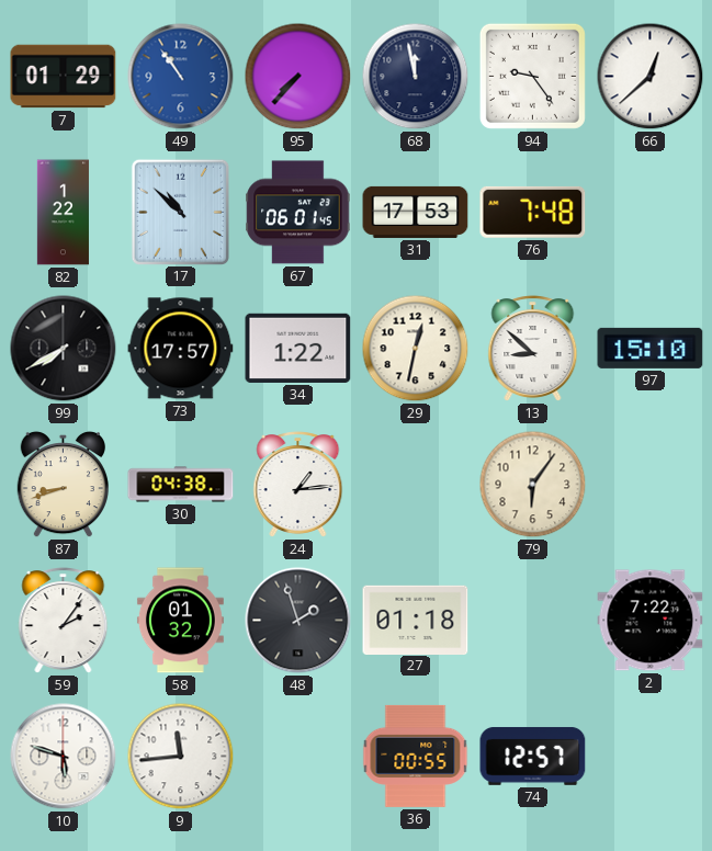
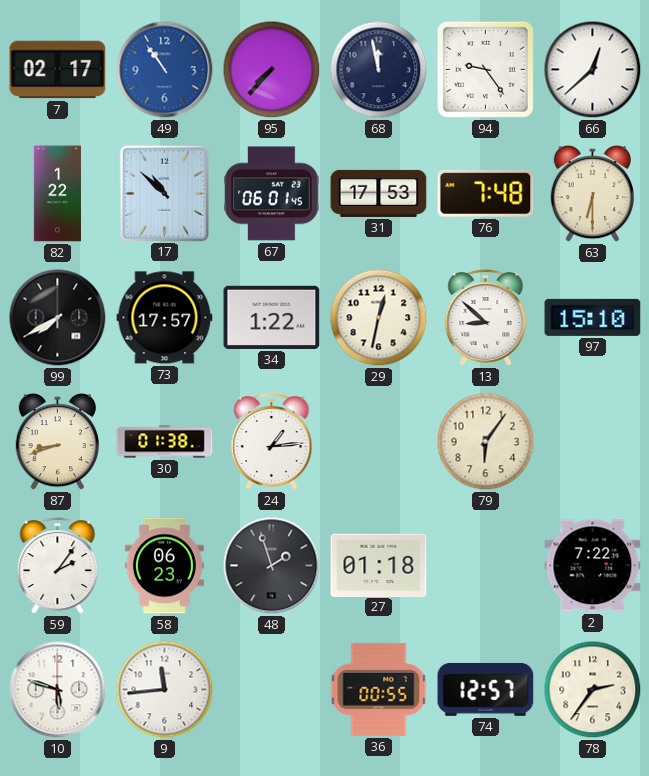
7: 01:29 -> 02:17 (58, 70)
63: none -> 6:30 (592, 194)
30: 04:38 -> 01:38 (165, 442)
58: 01:32 -> 06:23 (164, 566)
78: none -> 2:36 (593, 690)
